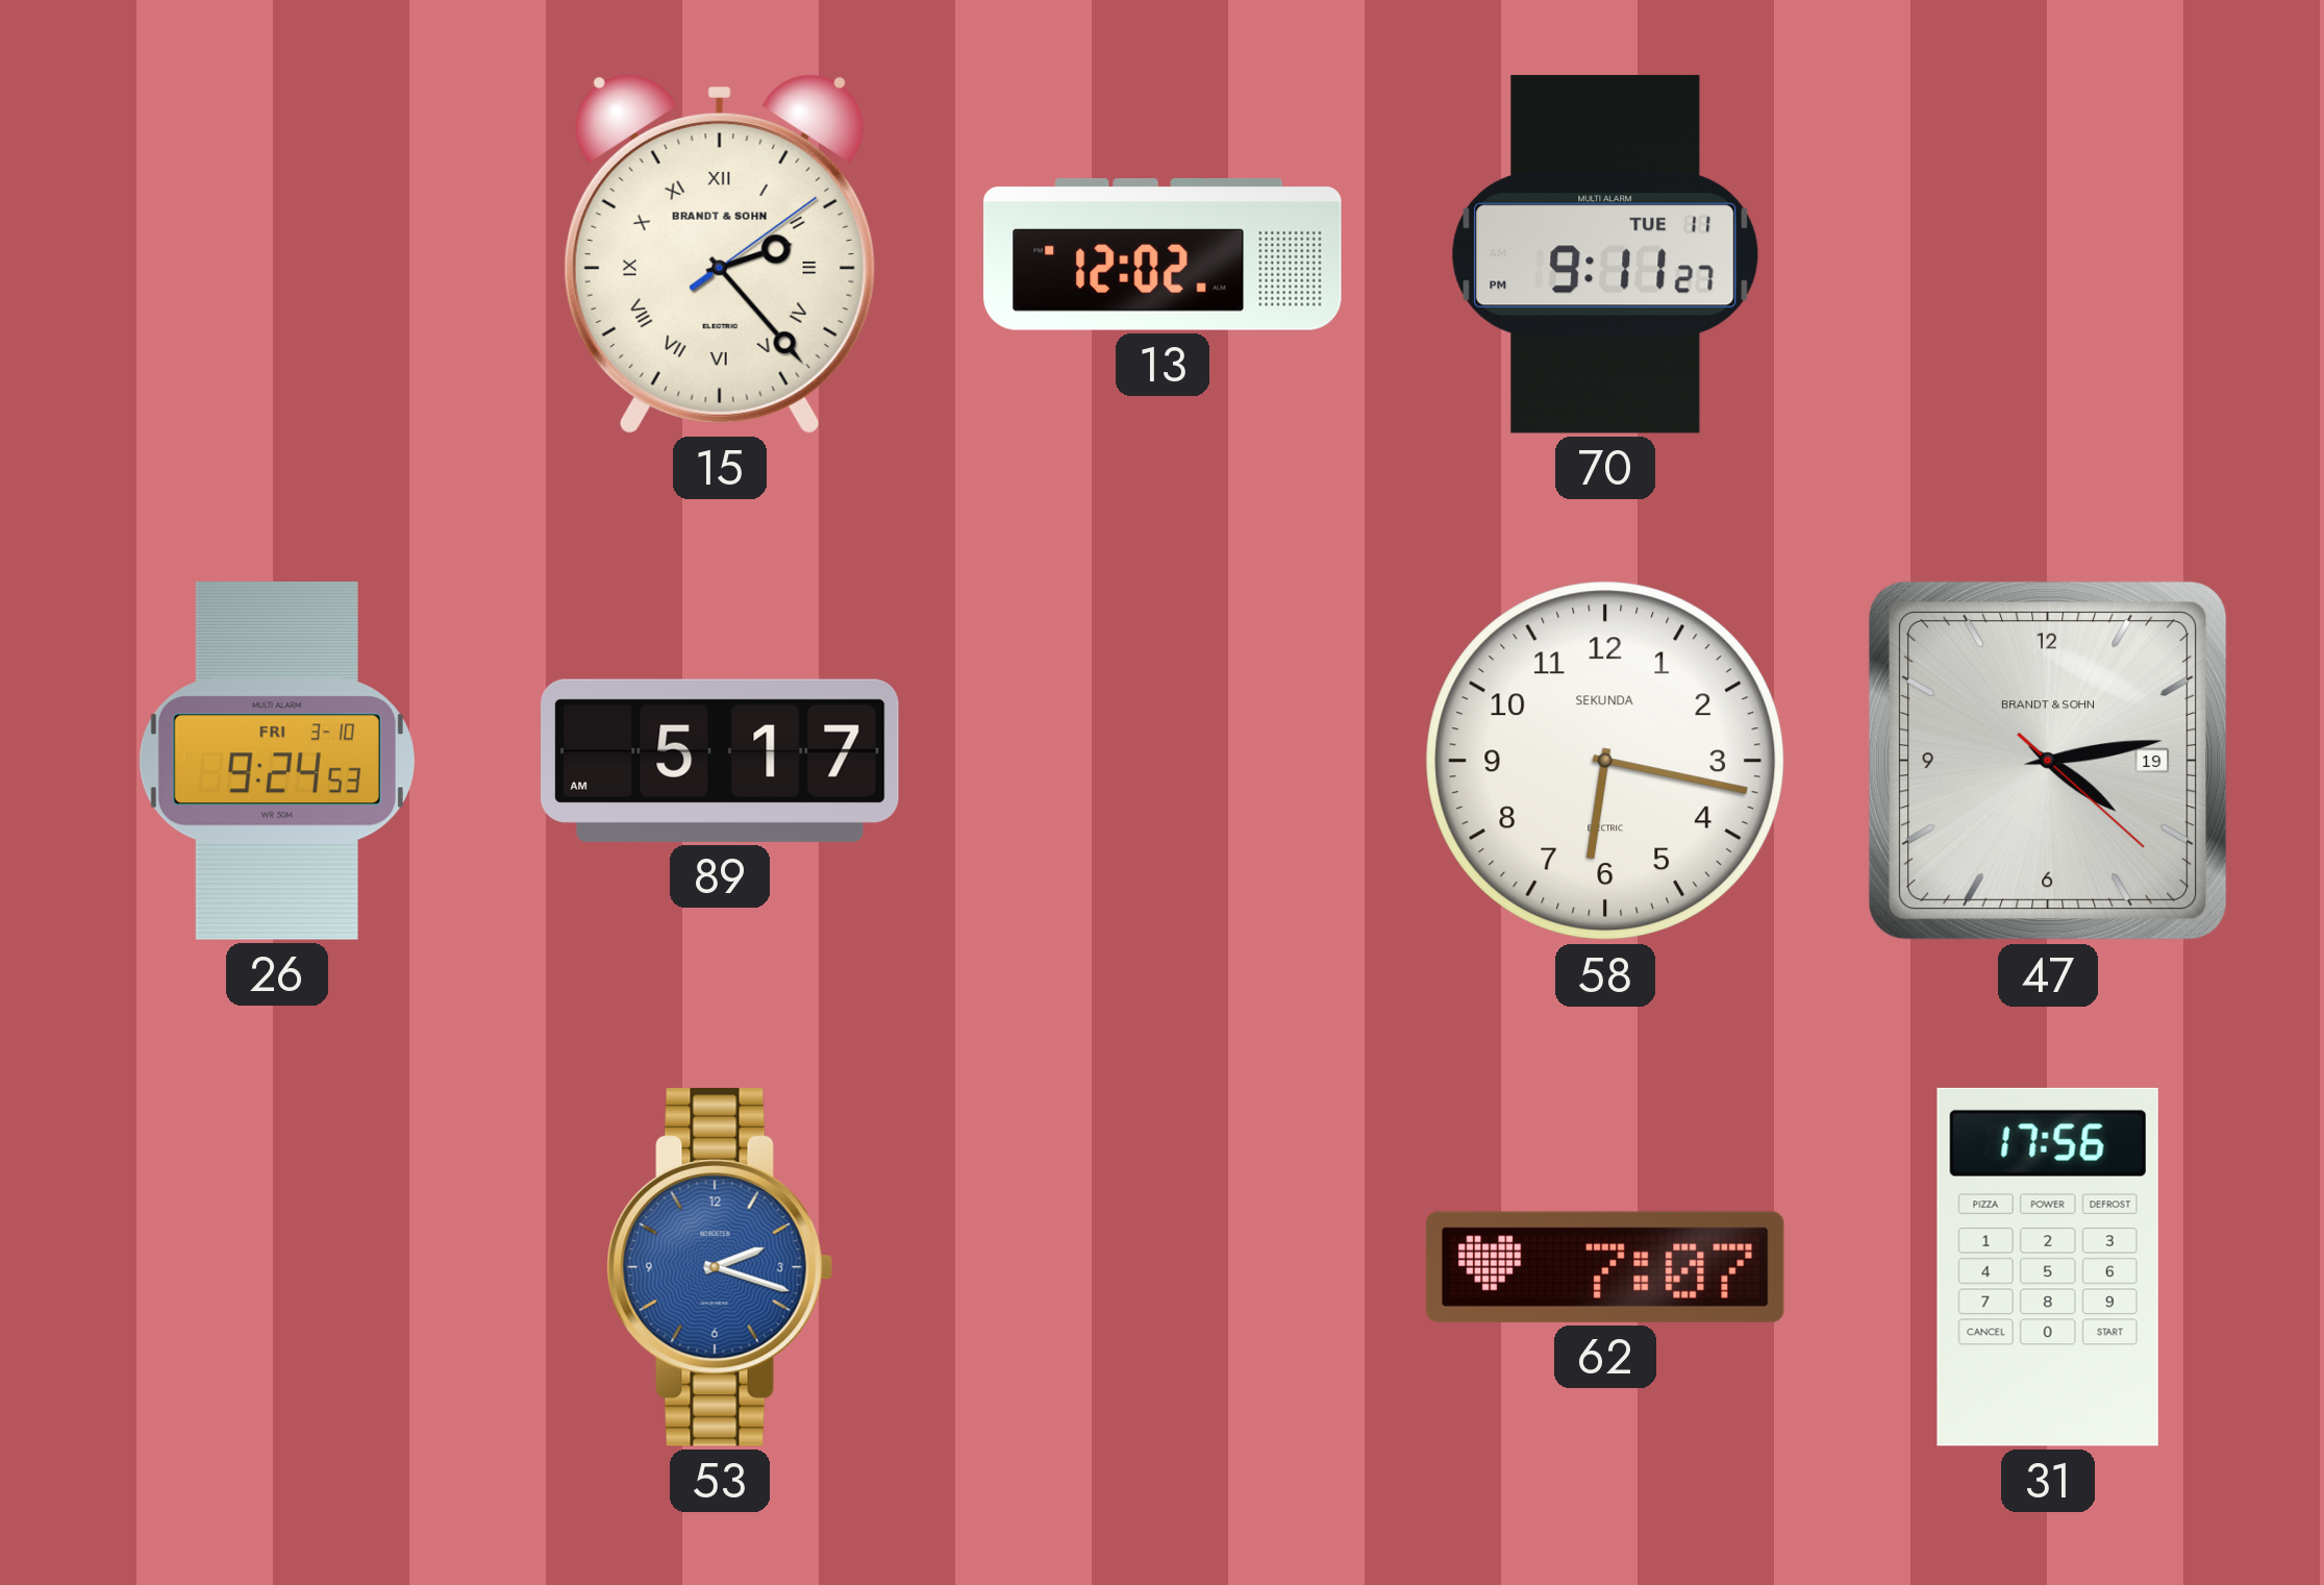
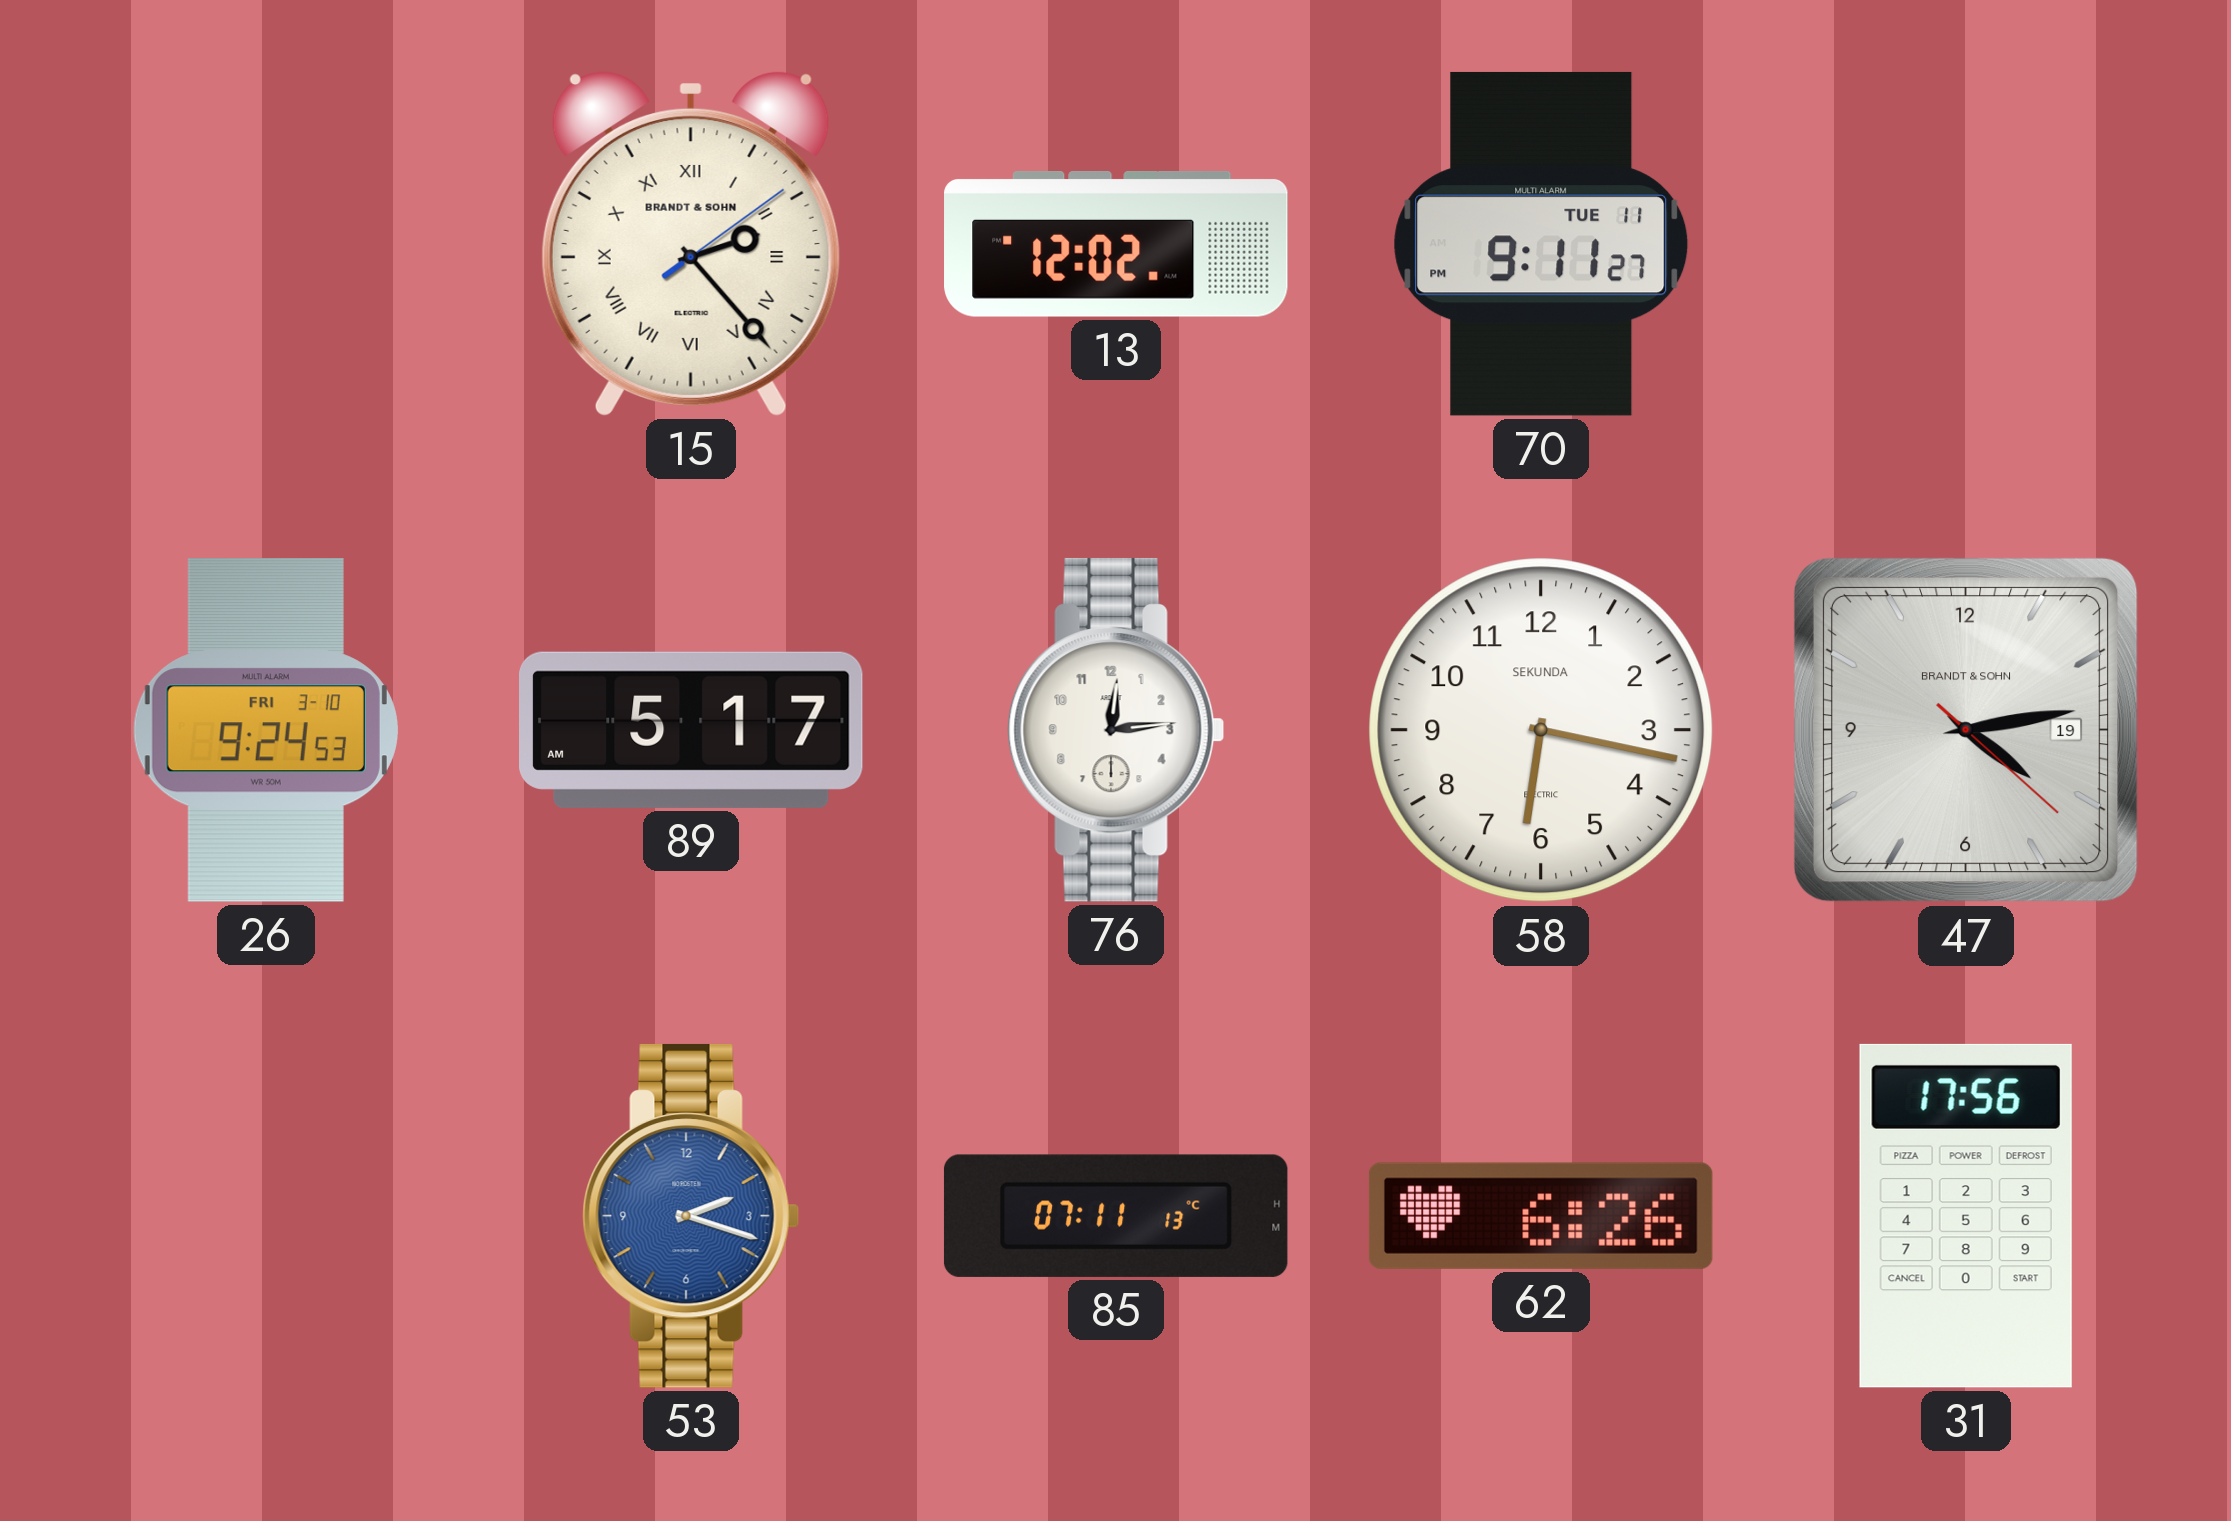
76: none -> 12:14 (1116, 730)
85: none -> 07:11 (1116, 1216)
62: 7:07 -> 6:26 (1541, 1216)
